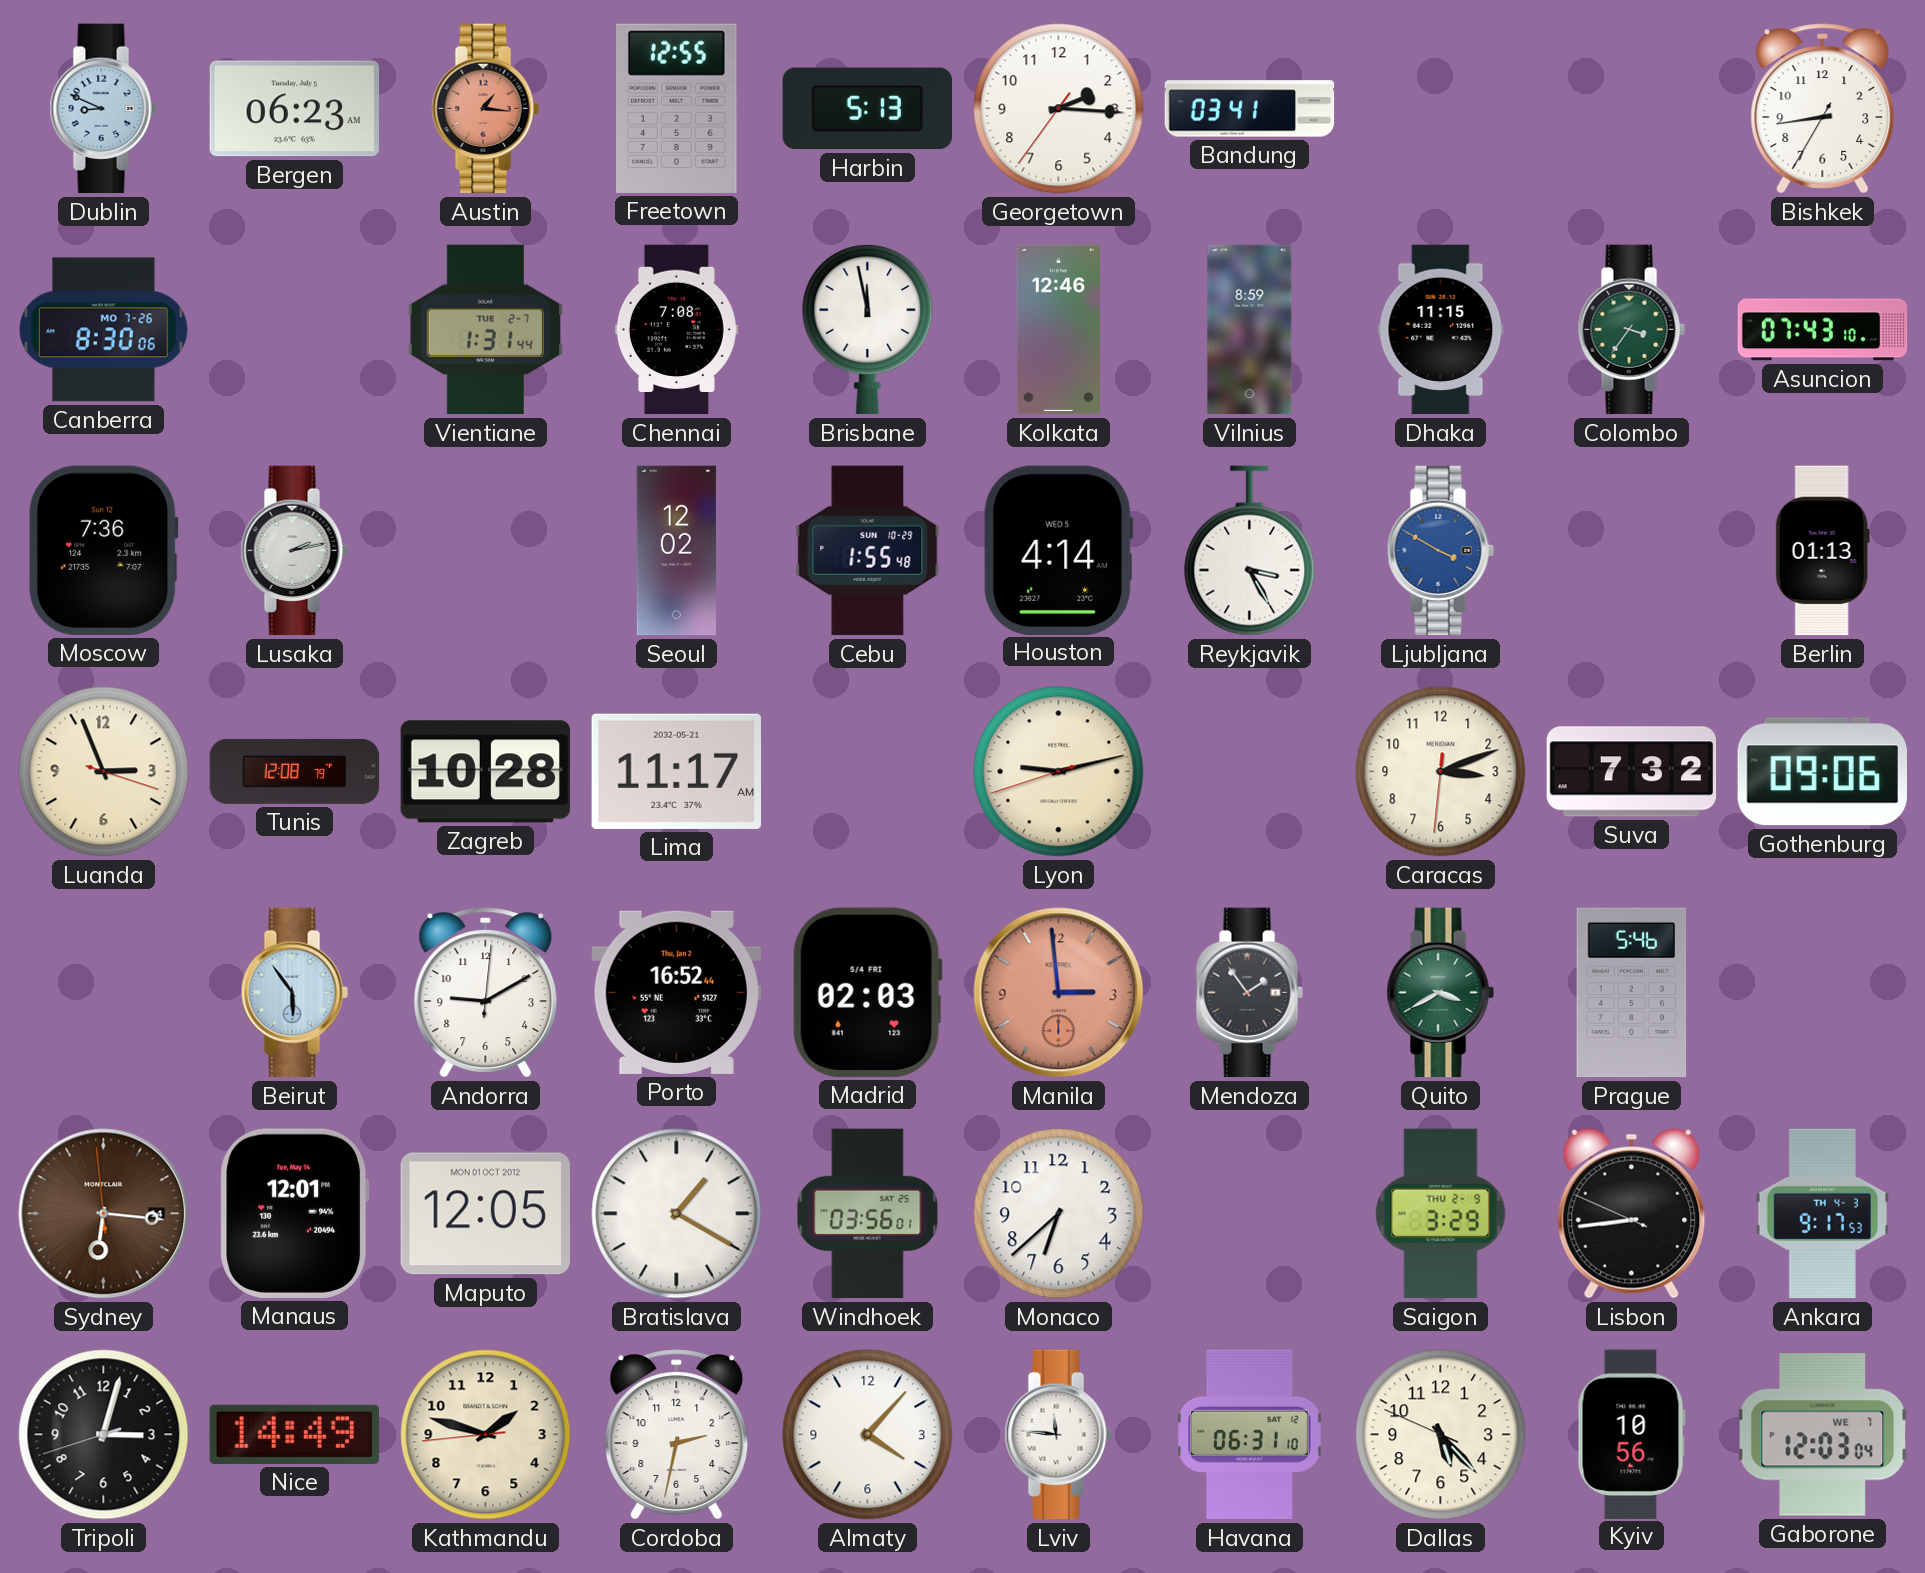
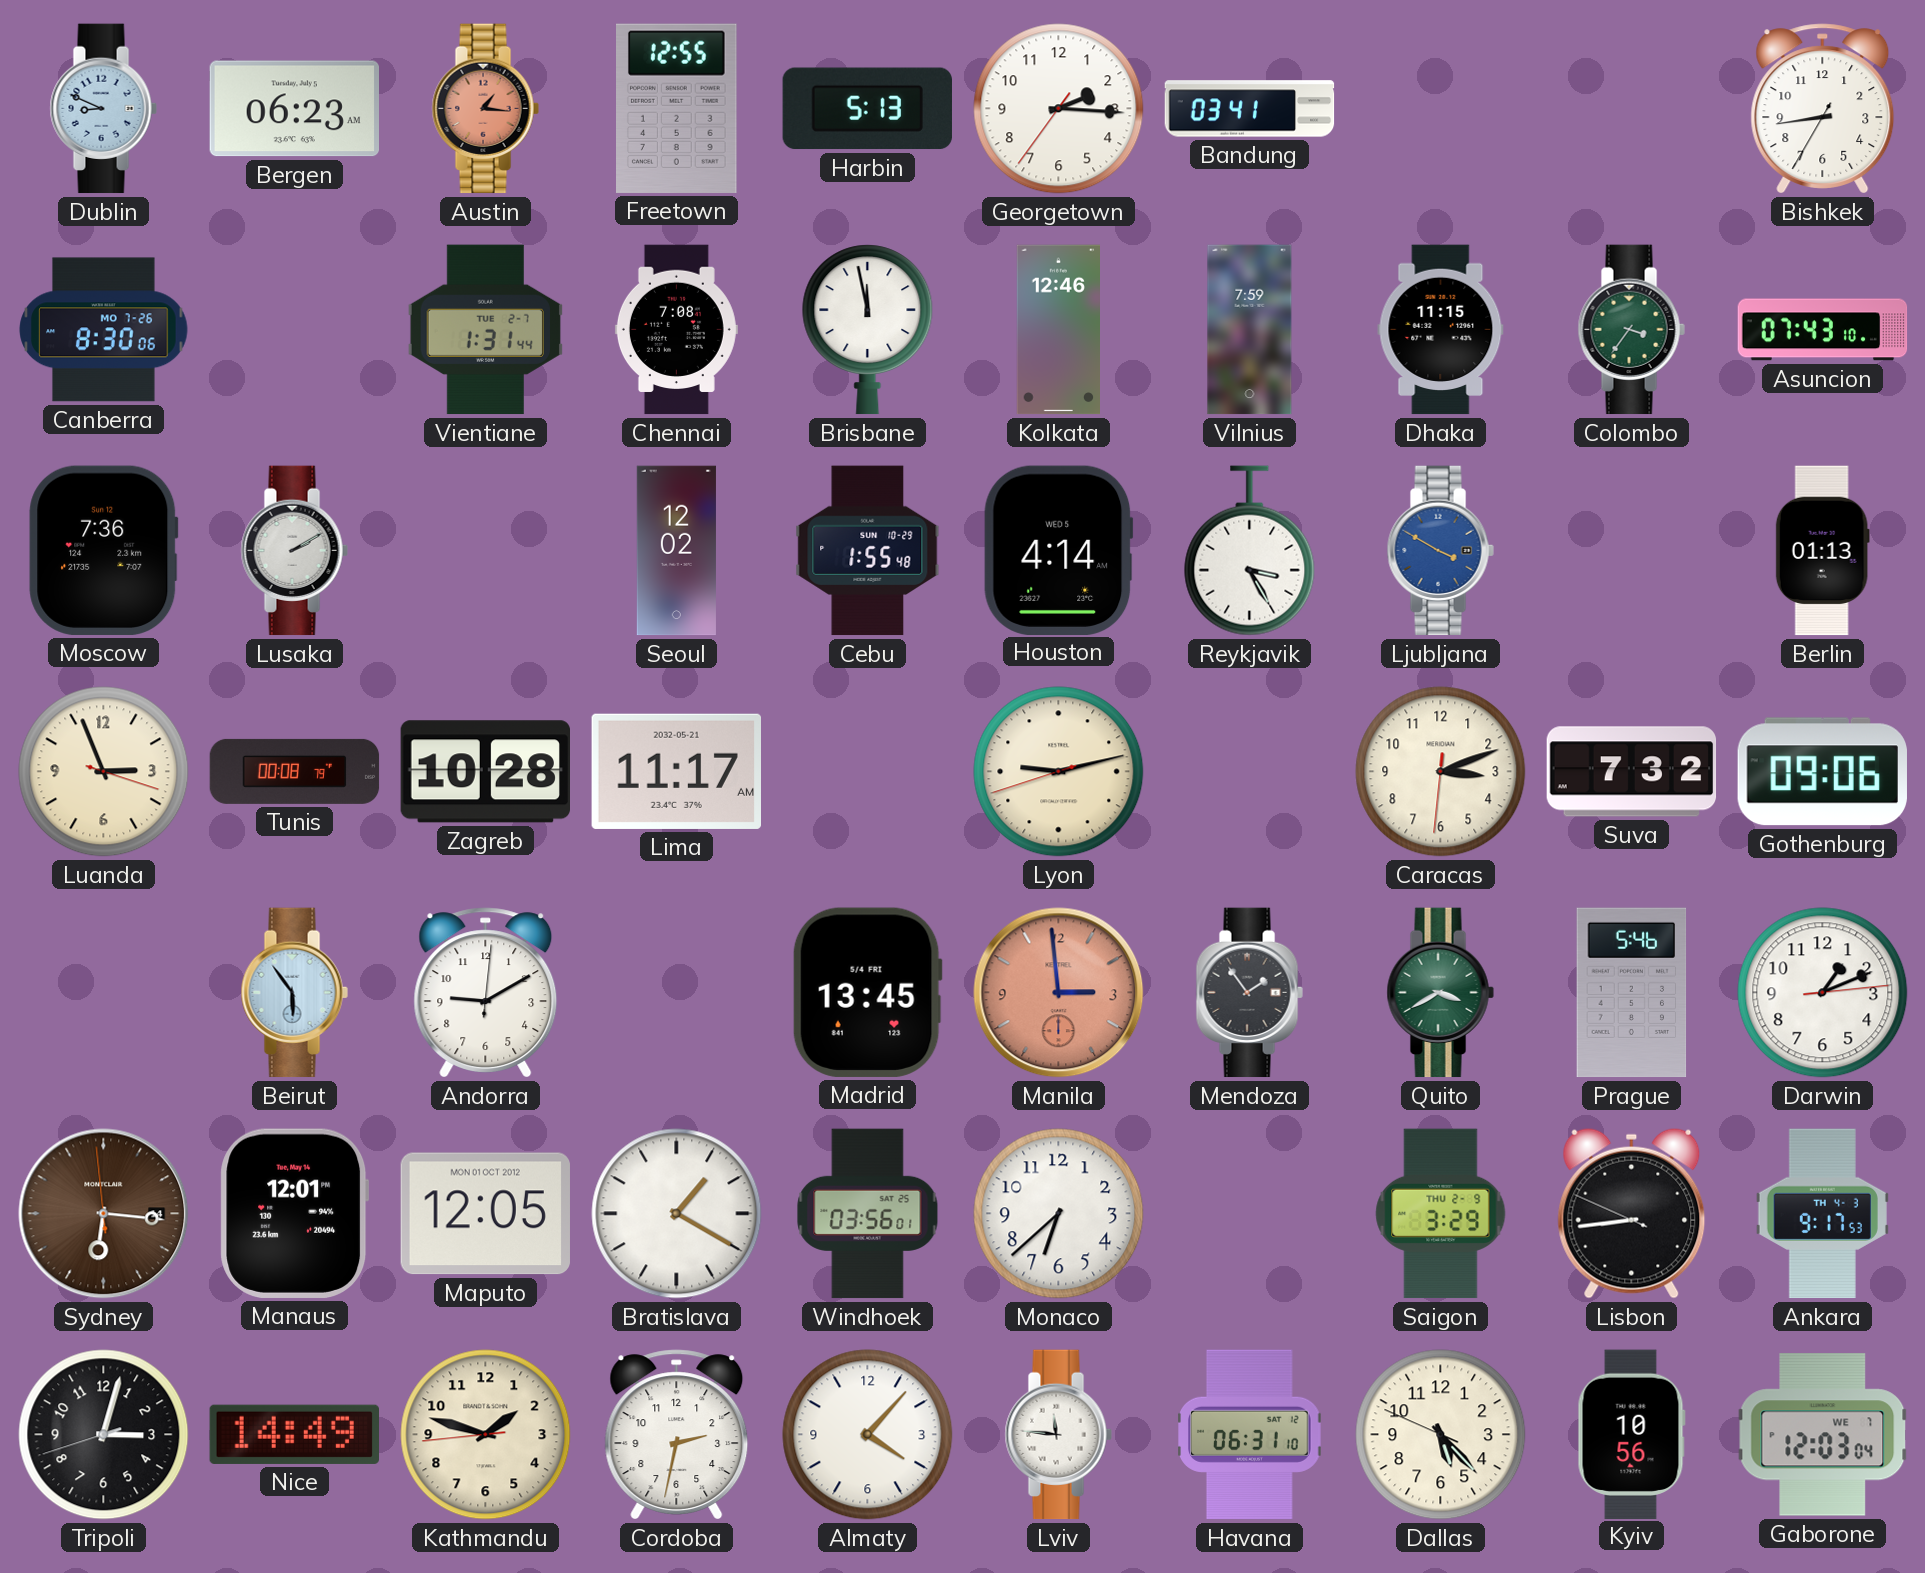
Vilnius: 8:59 -> 7:59 (1250, 330)
Lusaka: 2:13 -> 2:10 (294, 551)
Tunis: 12:08 -> 00:08 (295, 771)
Porto: 16:52 -> none (676, 992)
Madrid: 02:03 -> 13:45 (867, 992)
Darwin: none -> 1:11 (1823, 993)
